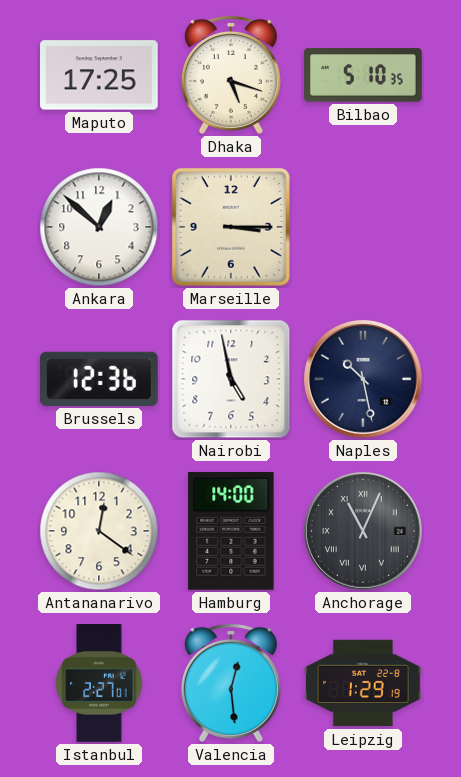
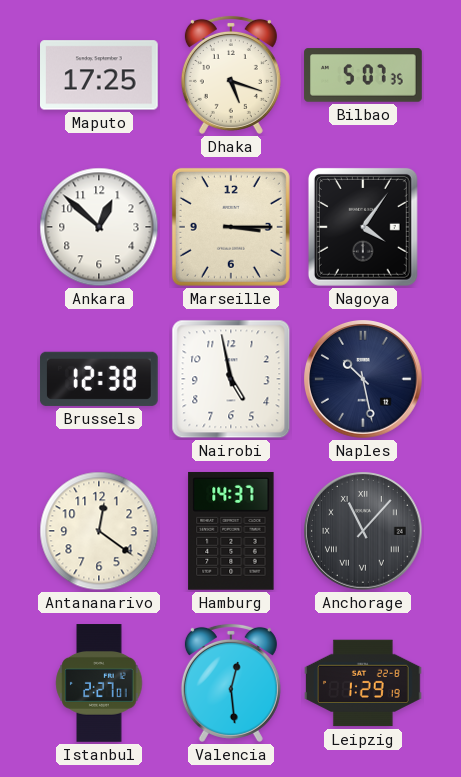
Bilbao: 5:10 -> 5:07 (363, 75)
Nagoya: none -> 4:06 (363, 227)
Brussels: 12:36 -> 12:38 (99, 379)
Hamburg: 14:00 -> 14:37 (231, 531)
Anchorage: 11:04 -> 11:07 (364, 532)
